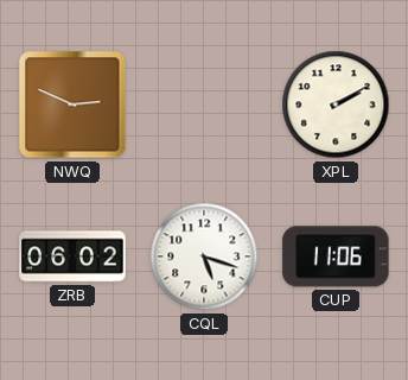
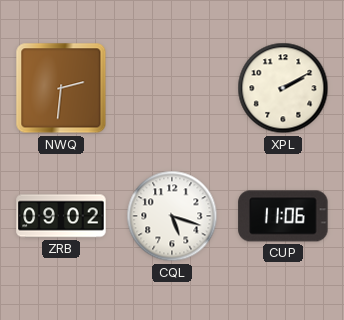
NWQ: 2:49 -> 2:31 (61, 88)
ZRB: 06:02 -> 09:02 (61, 216)
